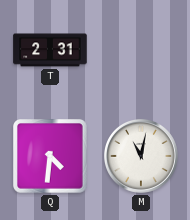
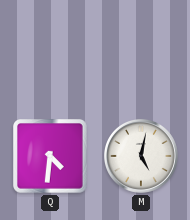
T: 2:31 -> none (50, 50)
M: 11:02 -> 5:02 (142, 157)
